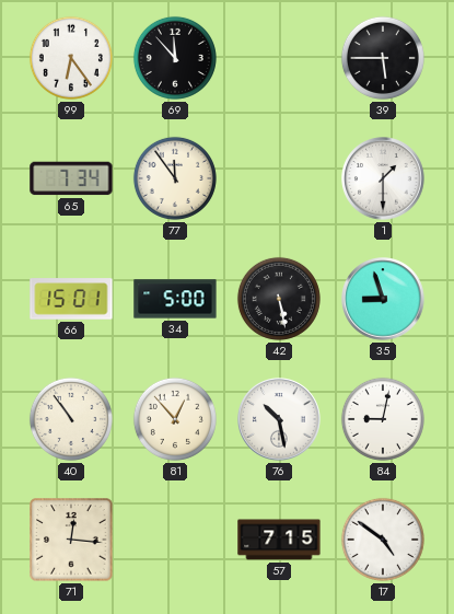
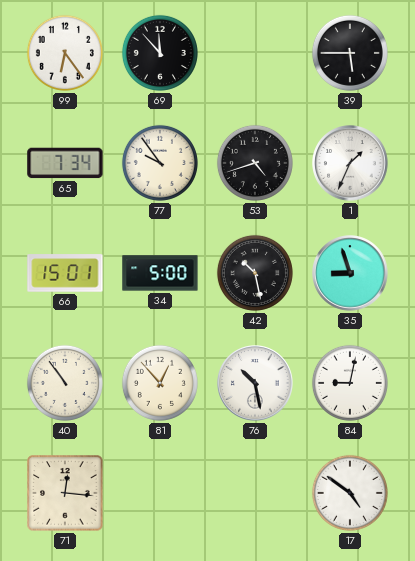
77: 11:54 -> 9:54 (160, 163)
53: none -> 4:42 (255, 163)
1: 1:30 -> 1:34 (350, 163)
42: 5:28 -> 10:28 (255, 273)
57: 7:15 -> none (279, 540)
